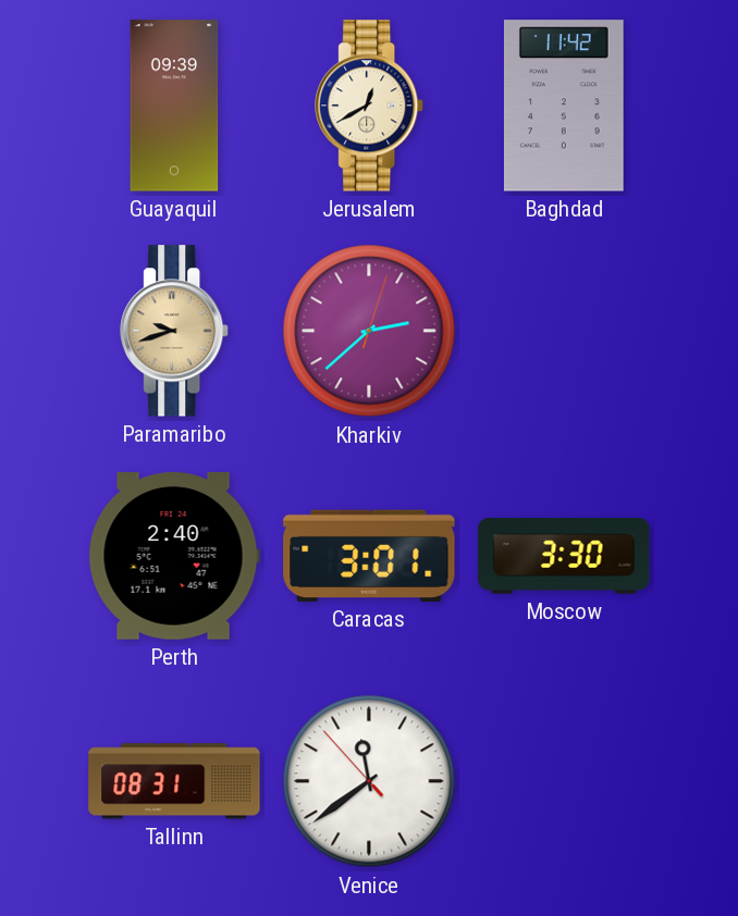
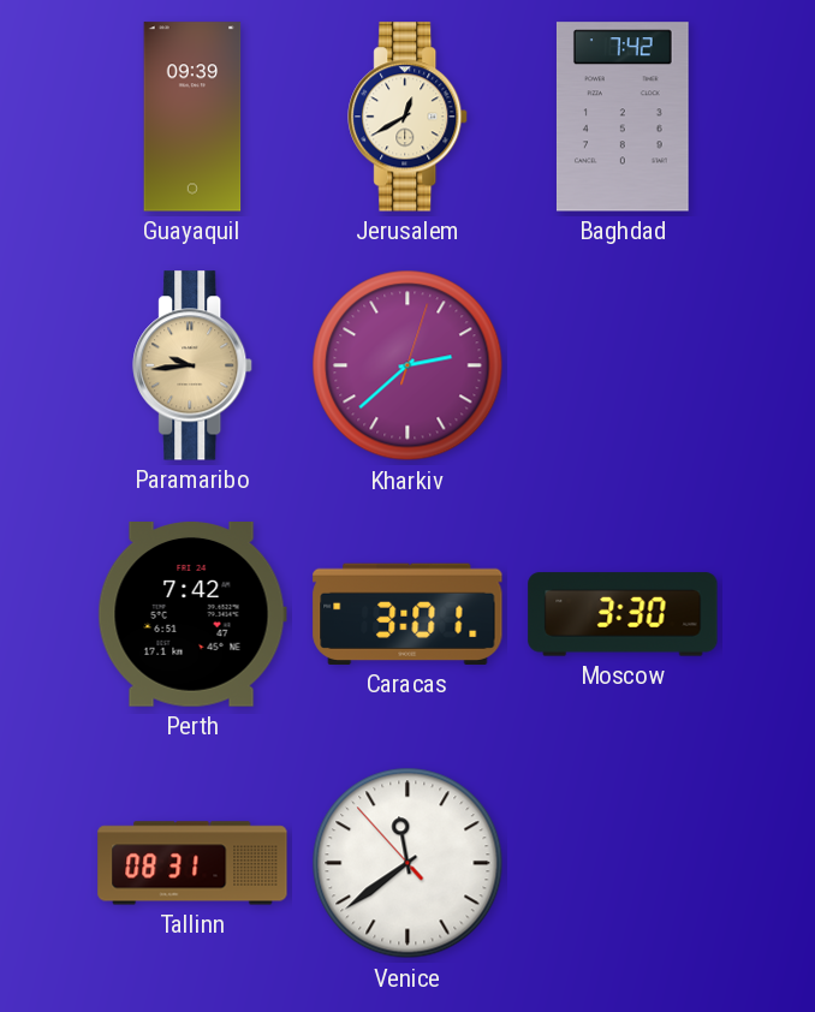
Baghdad: 11:42 -> 7:42 (623, 117)
Paramaribo: 9:42 -> 9:44 (194, 365)
Perth: 2:40 -> 7:42 (192, 615)
